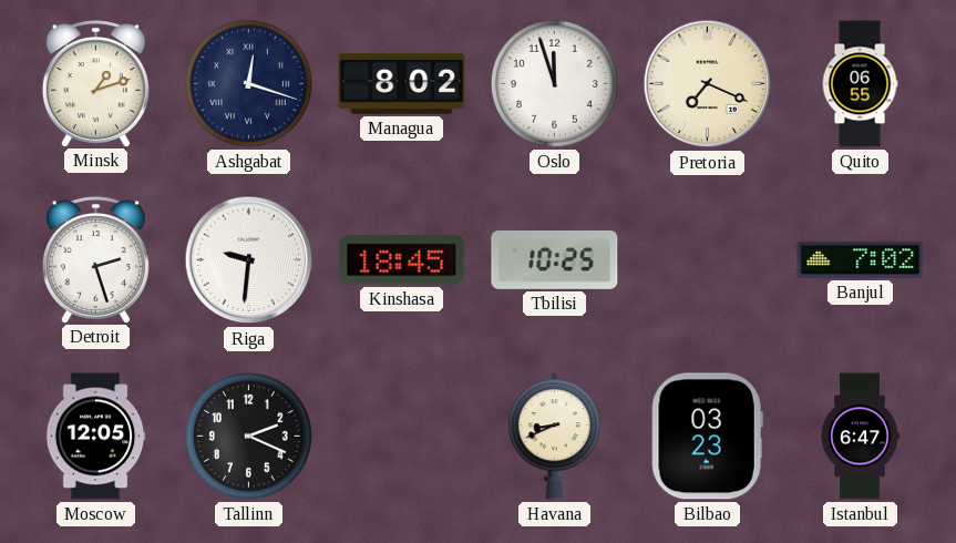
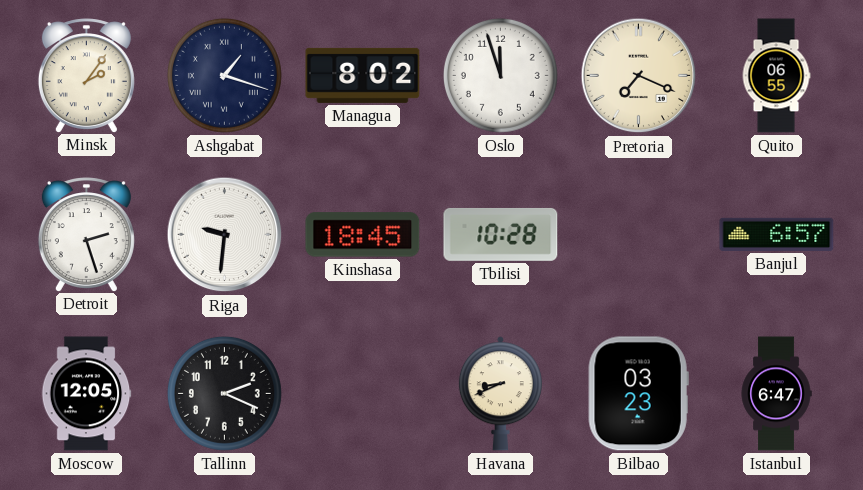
Minsk: 1:12 -> 2:06 (86, 75)
Ashgabat: 12:18 -> 1:18 (224, 75)
Tbilisi: 10:25 -> 10:28 (501, 234)
Banjul: 7:02 -> 6:57 (777, 234)
